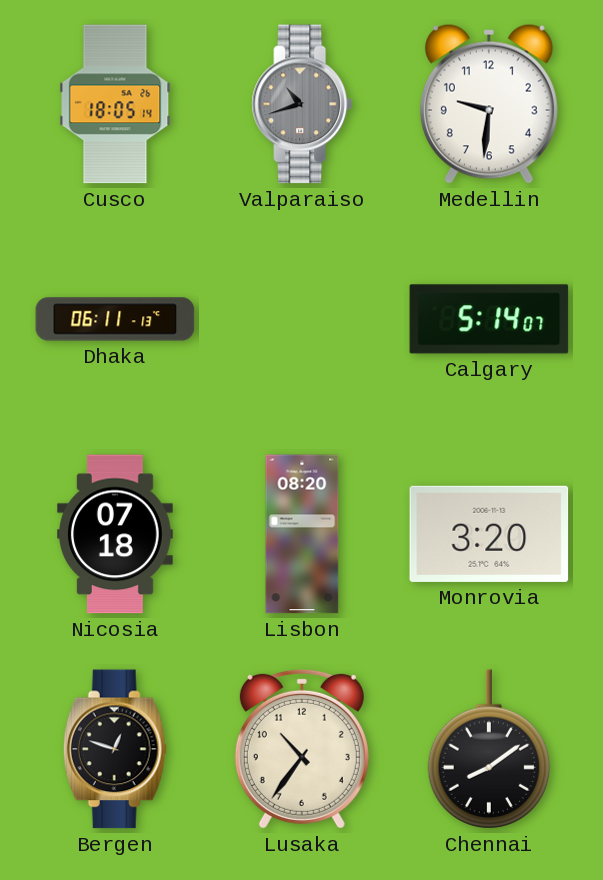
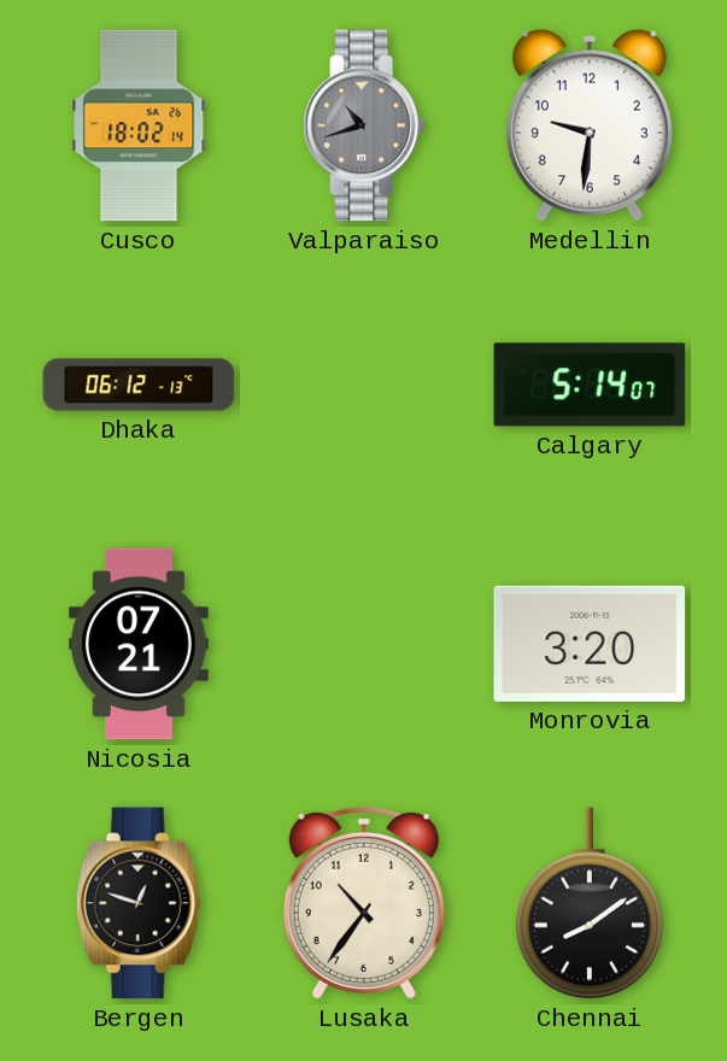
Cusco: 18:05 -> 18:02 (139, 125)
Dhaka: 06:11 -> 06:12 (139, 385)
Nicosia: 07:18 -> 07:21 (140, 644)
Lisbon: 08:20 -> none (302, 534)
